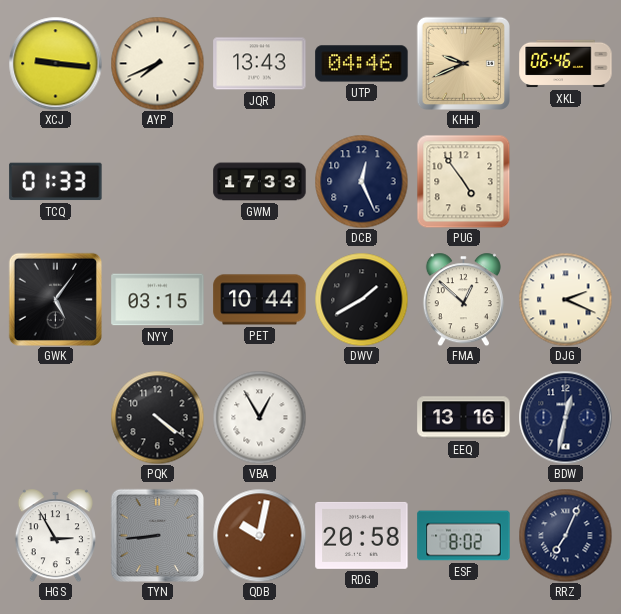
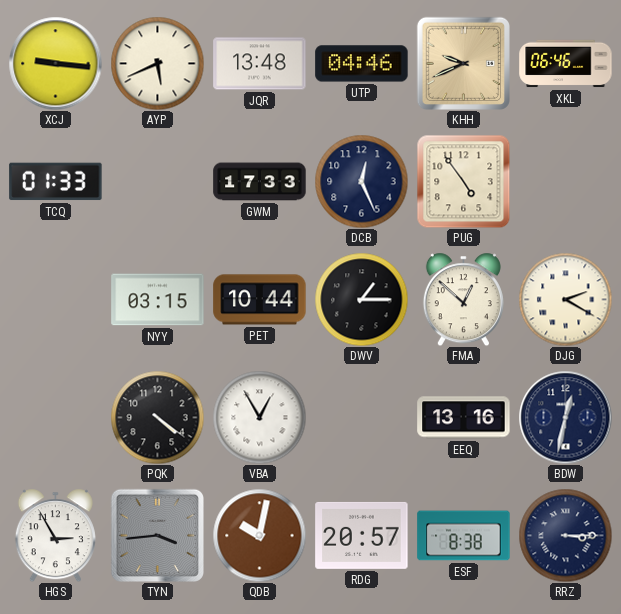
AYP: 7:41 -> 5:41 (157, 63)
JQR: 13:43 -> 13:48 (260, 64)
GWK: 5:06 -> none (55, 299)
DWV: 1:40 -> 1:15 (361, 299)
DJG: 2:19 -> 2:20 (565, 299)
TYN: 8:44 -> 3:44 (157, 535)
RDG: 20:58 -> 20:57 (362, 535)
ESF: 8:02 -> 8:38 (464, 536)
RRZ: 7:04 -> 3:15 (565, 535)
